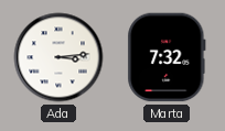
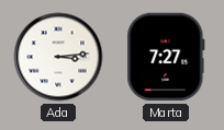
Marta: 7:32 -> 7:27 (166, 57)
